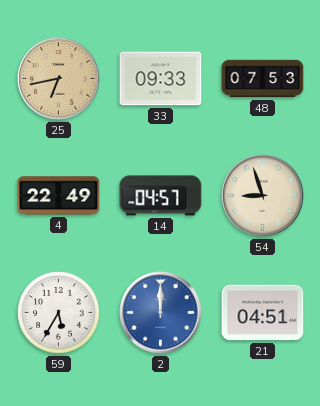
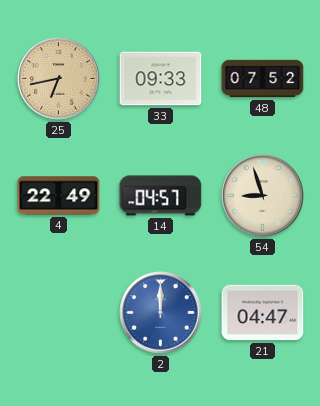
48: 07:53 -> 07:52 (263, 79)
59: 5:35 -> none (59, 313)
21: 04:51 -> 04:47 (263, 313)
